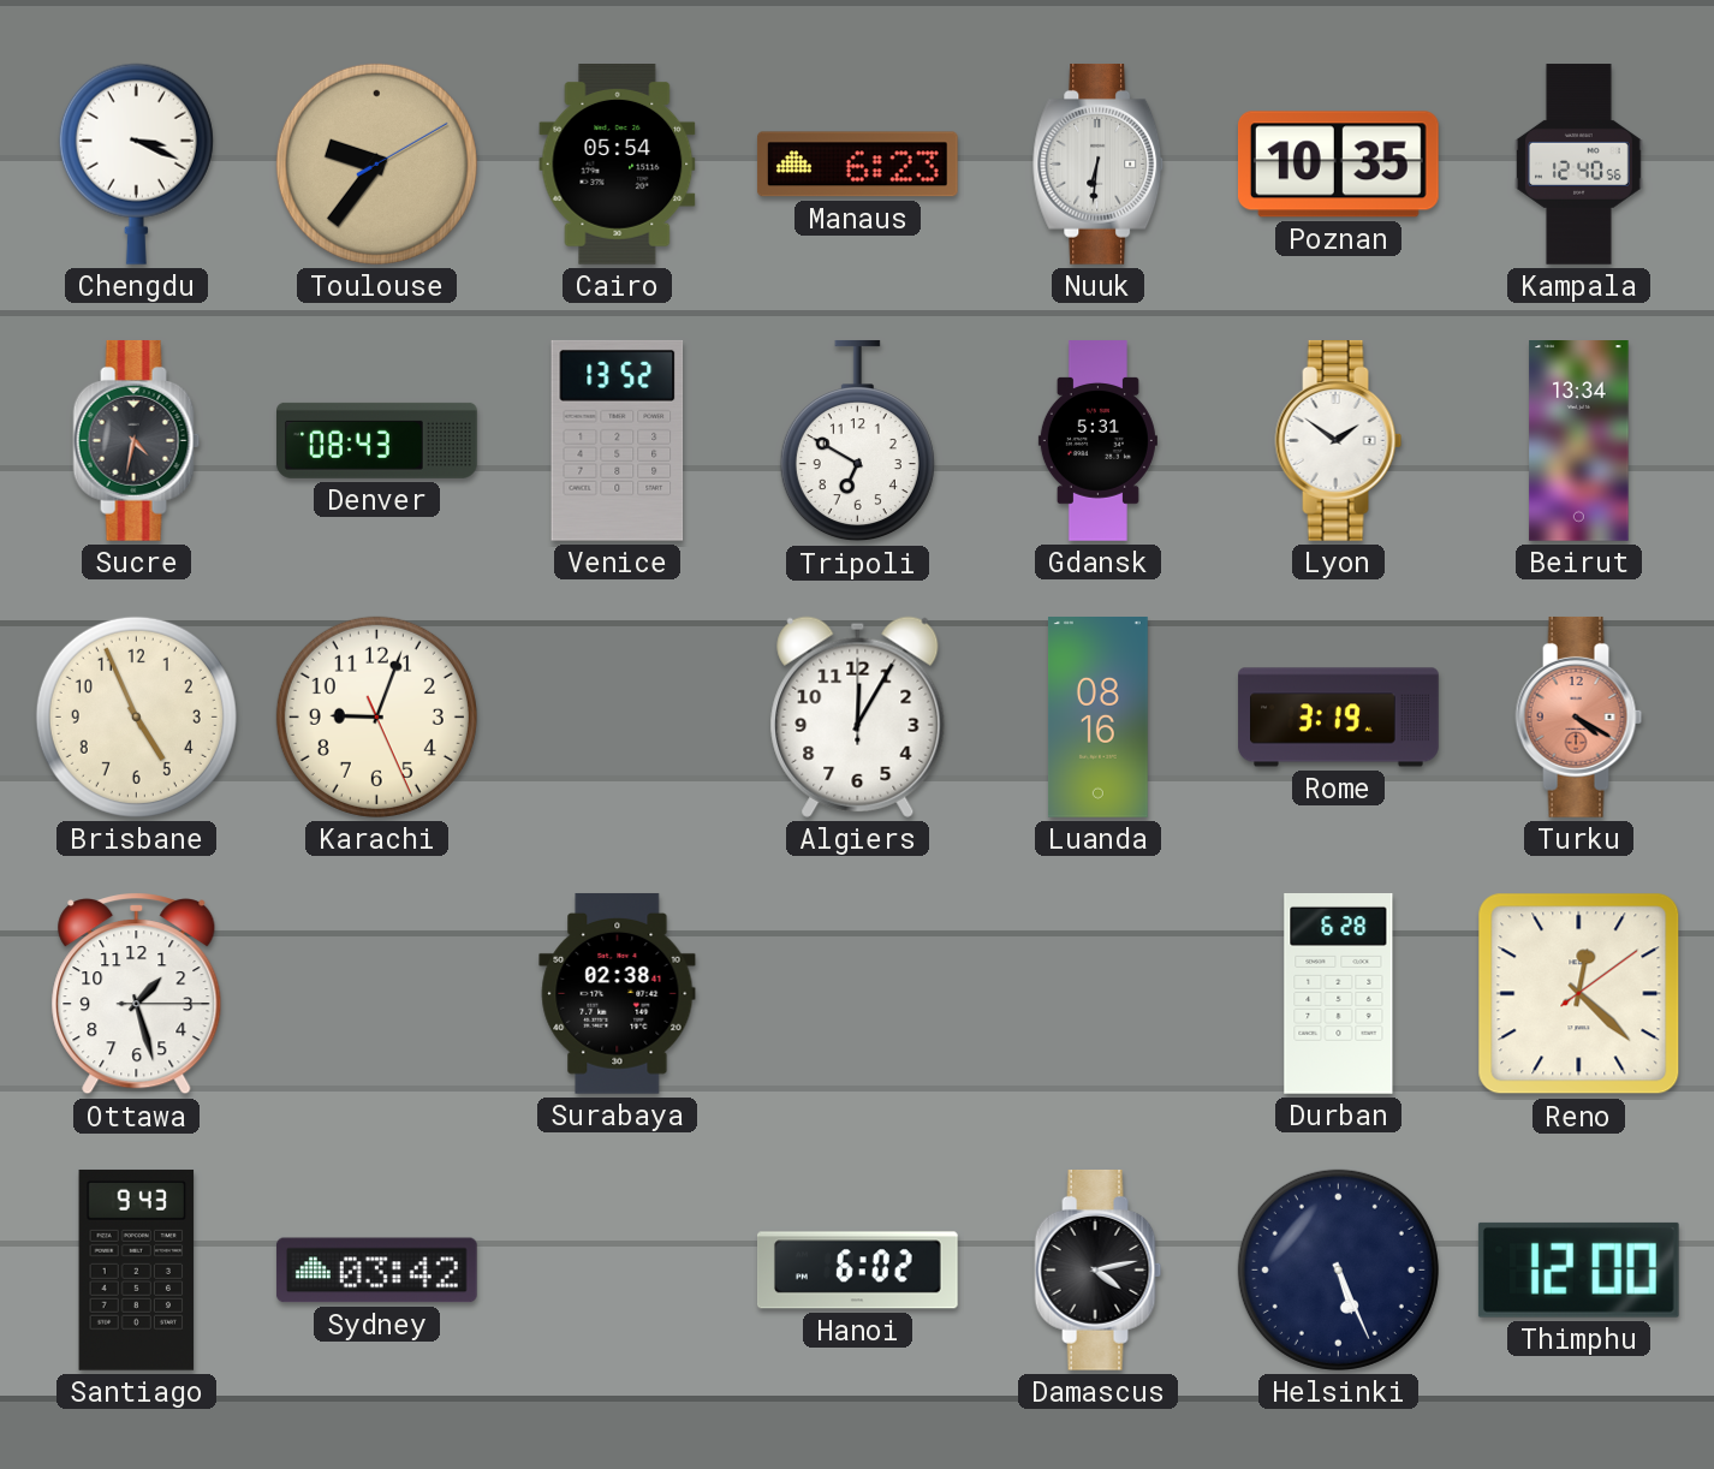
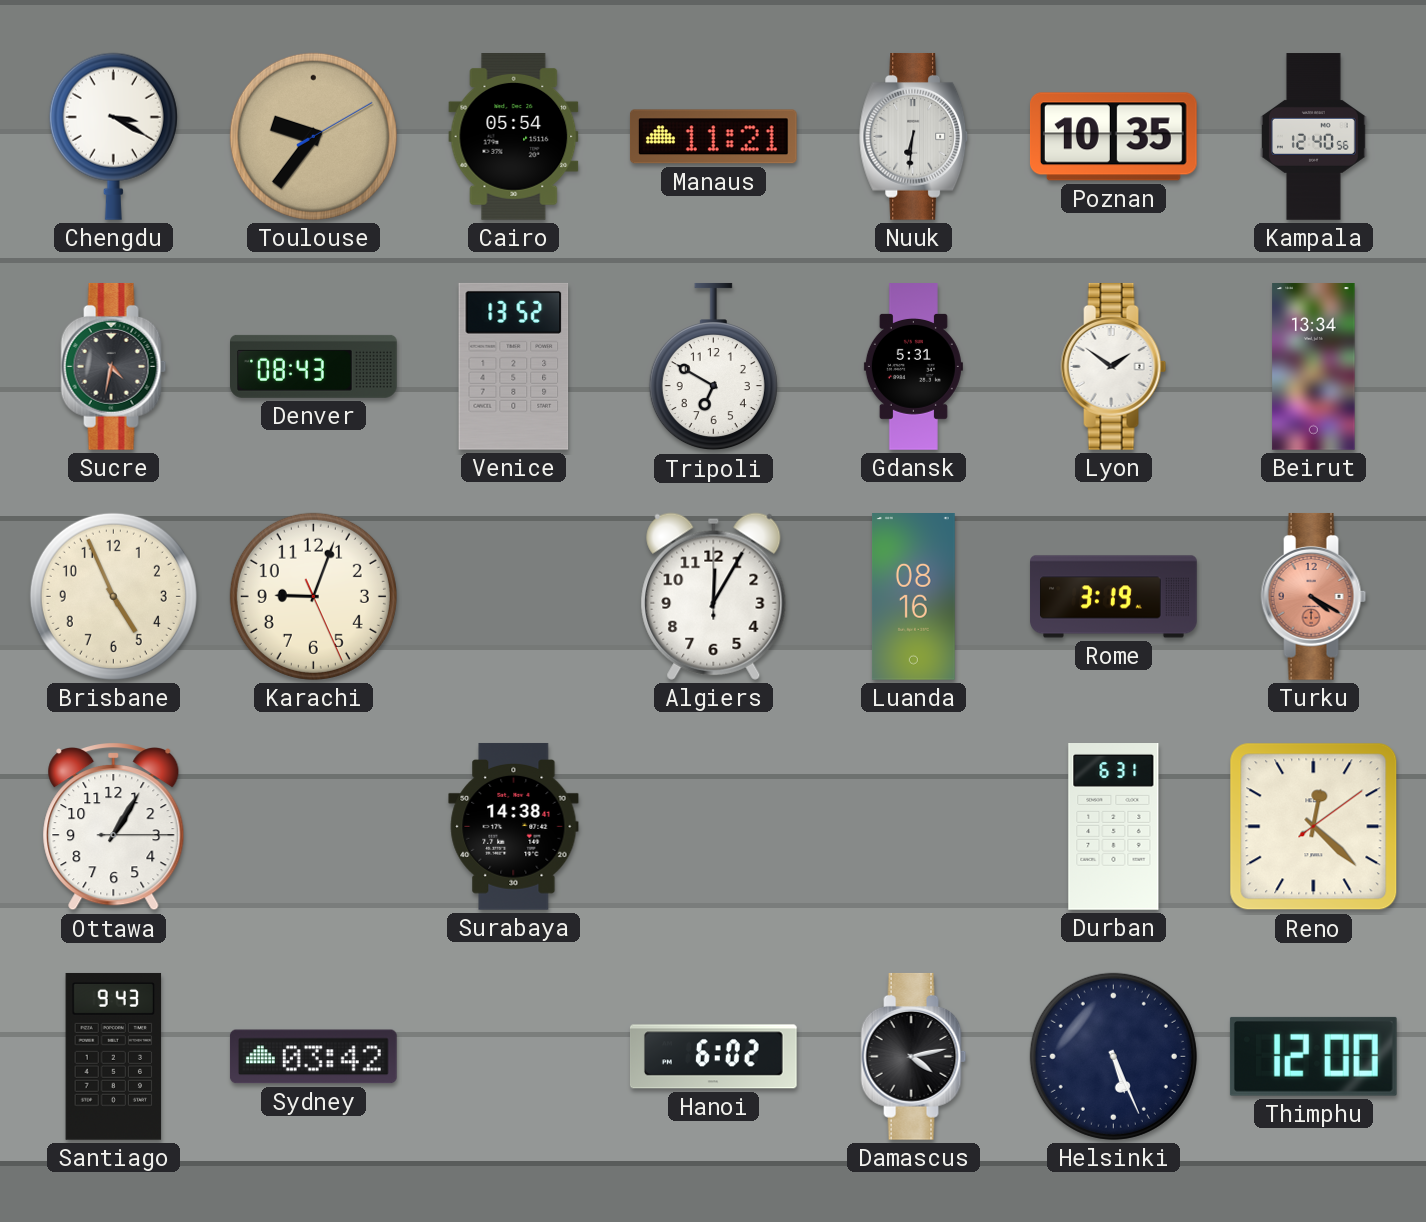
Chengdu: 3:19 -> 3:20 (113, 136)
Manaus: 6:23 -> 11:21 (713, 137)
Ottawa: 1:27 -> 1:05 (114, 827)
Surabaya: 02:38 -> 14:38 (514, 827)
Durban: 6:28 -> 6:31 (1114, 827)
